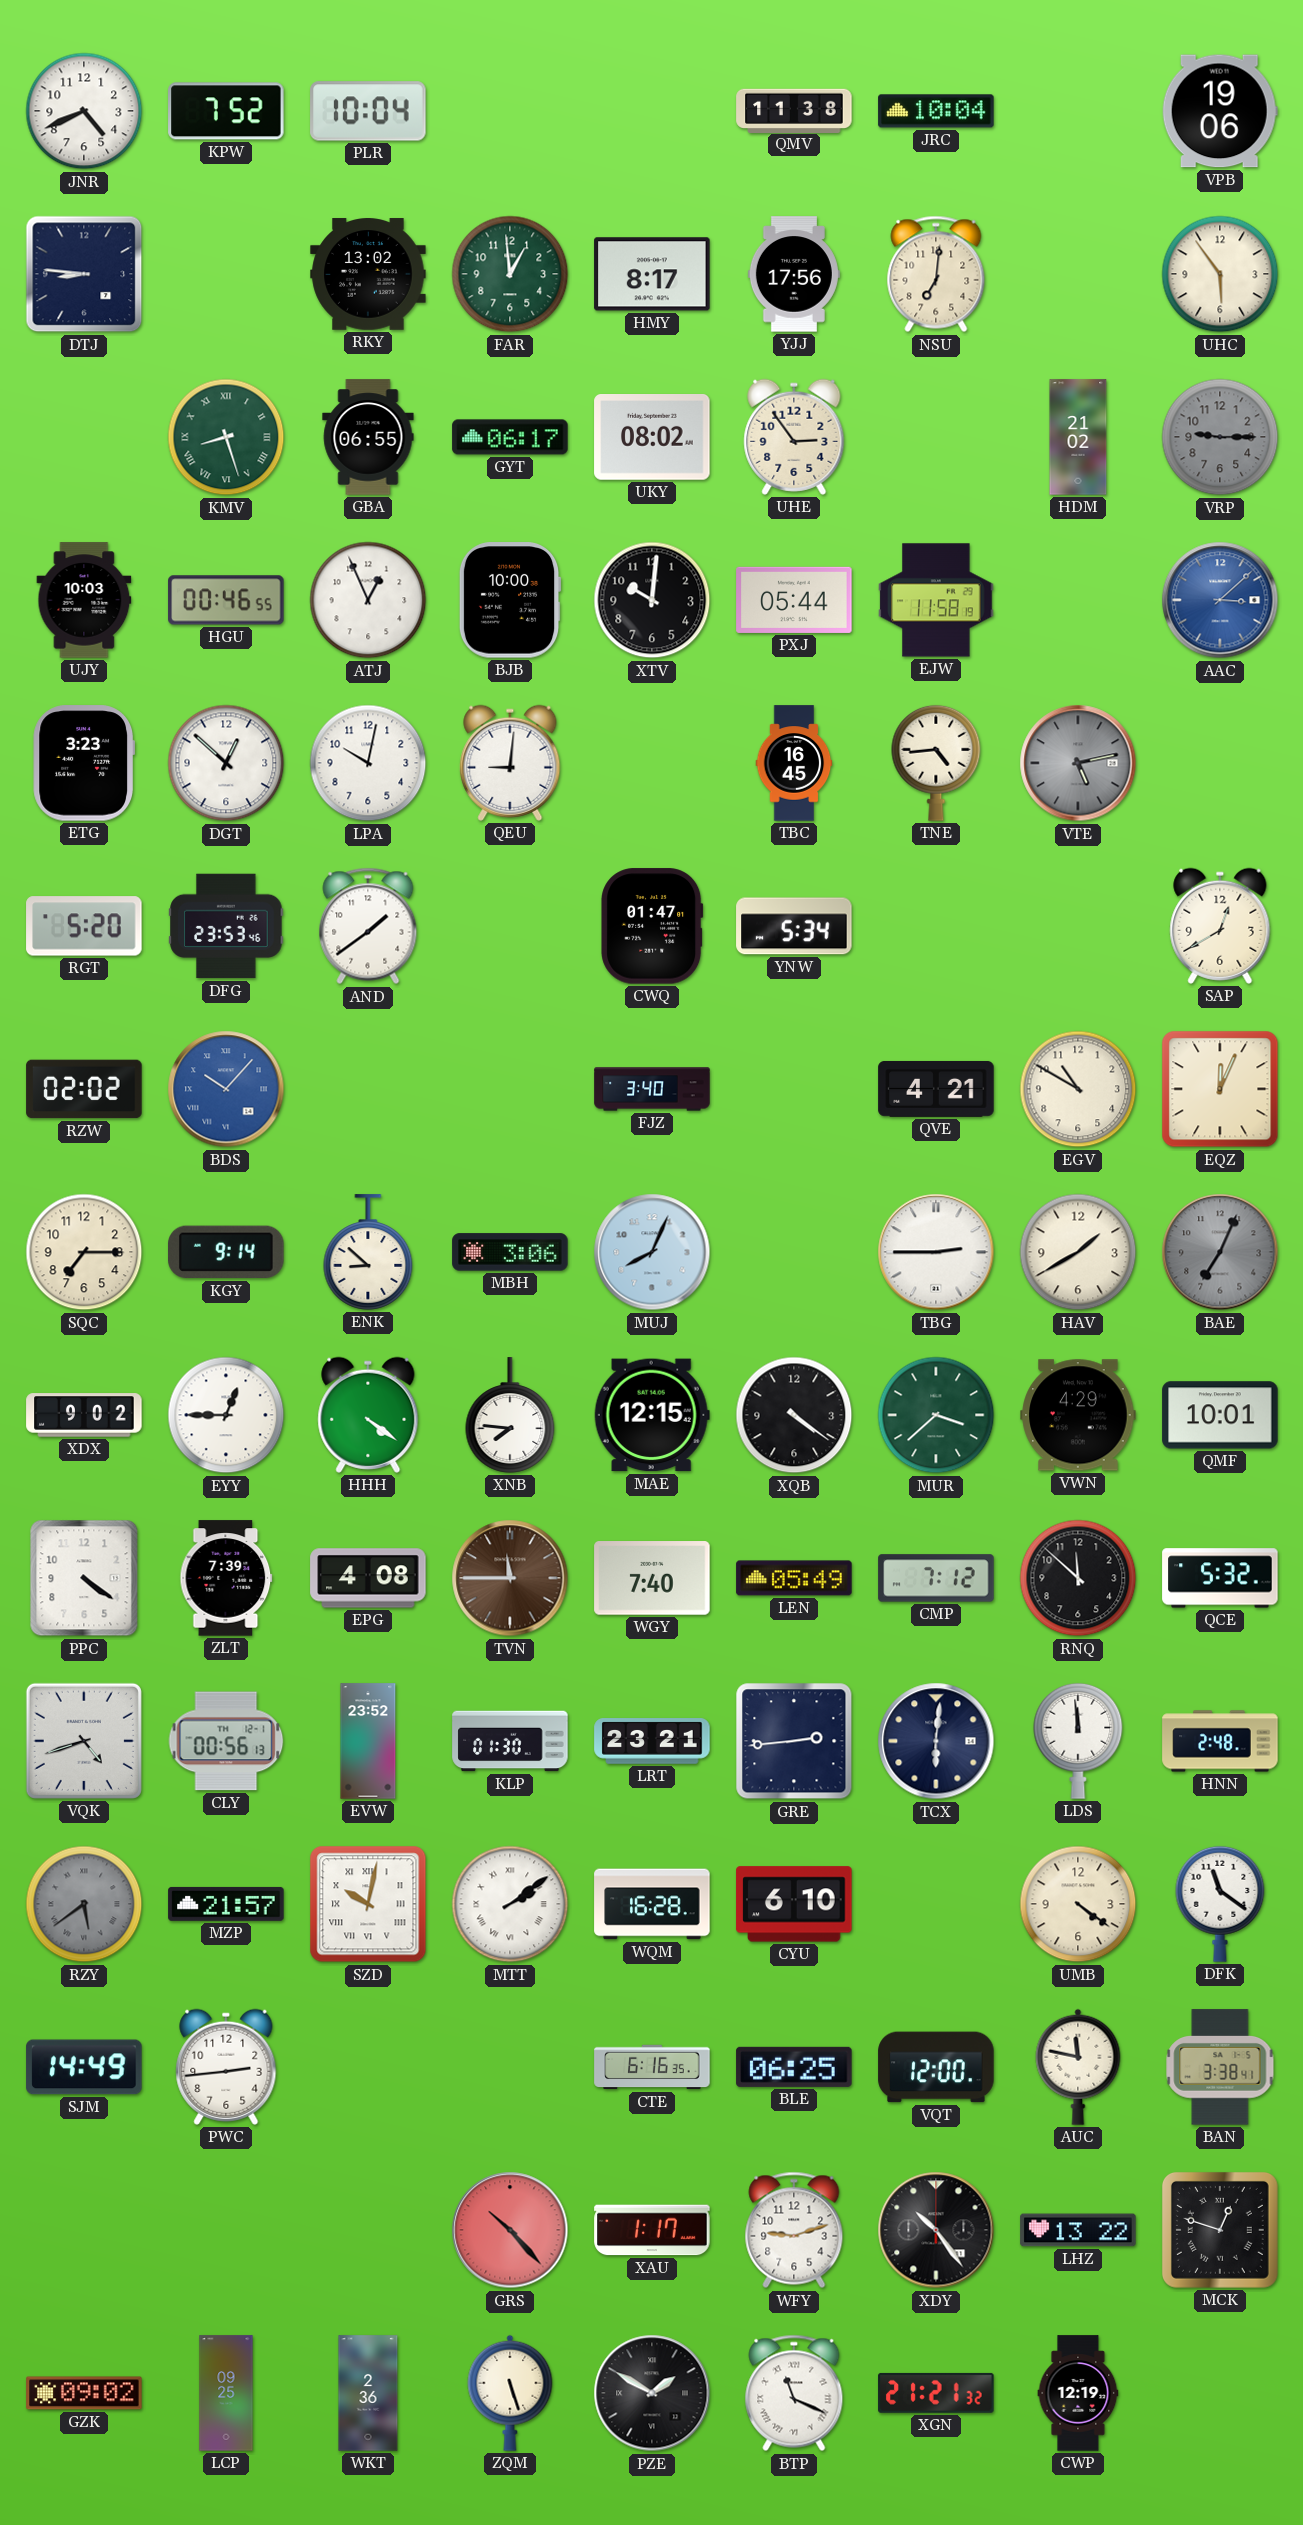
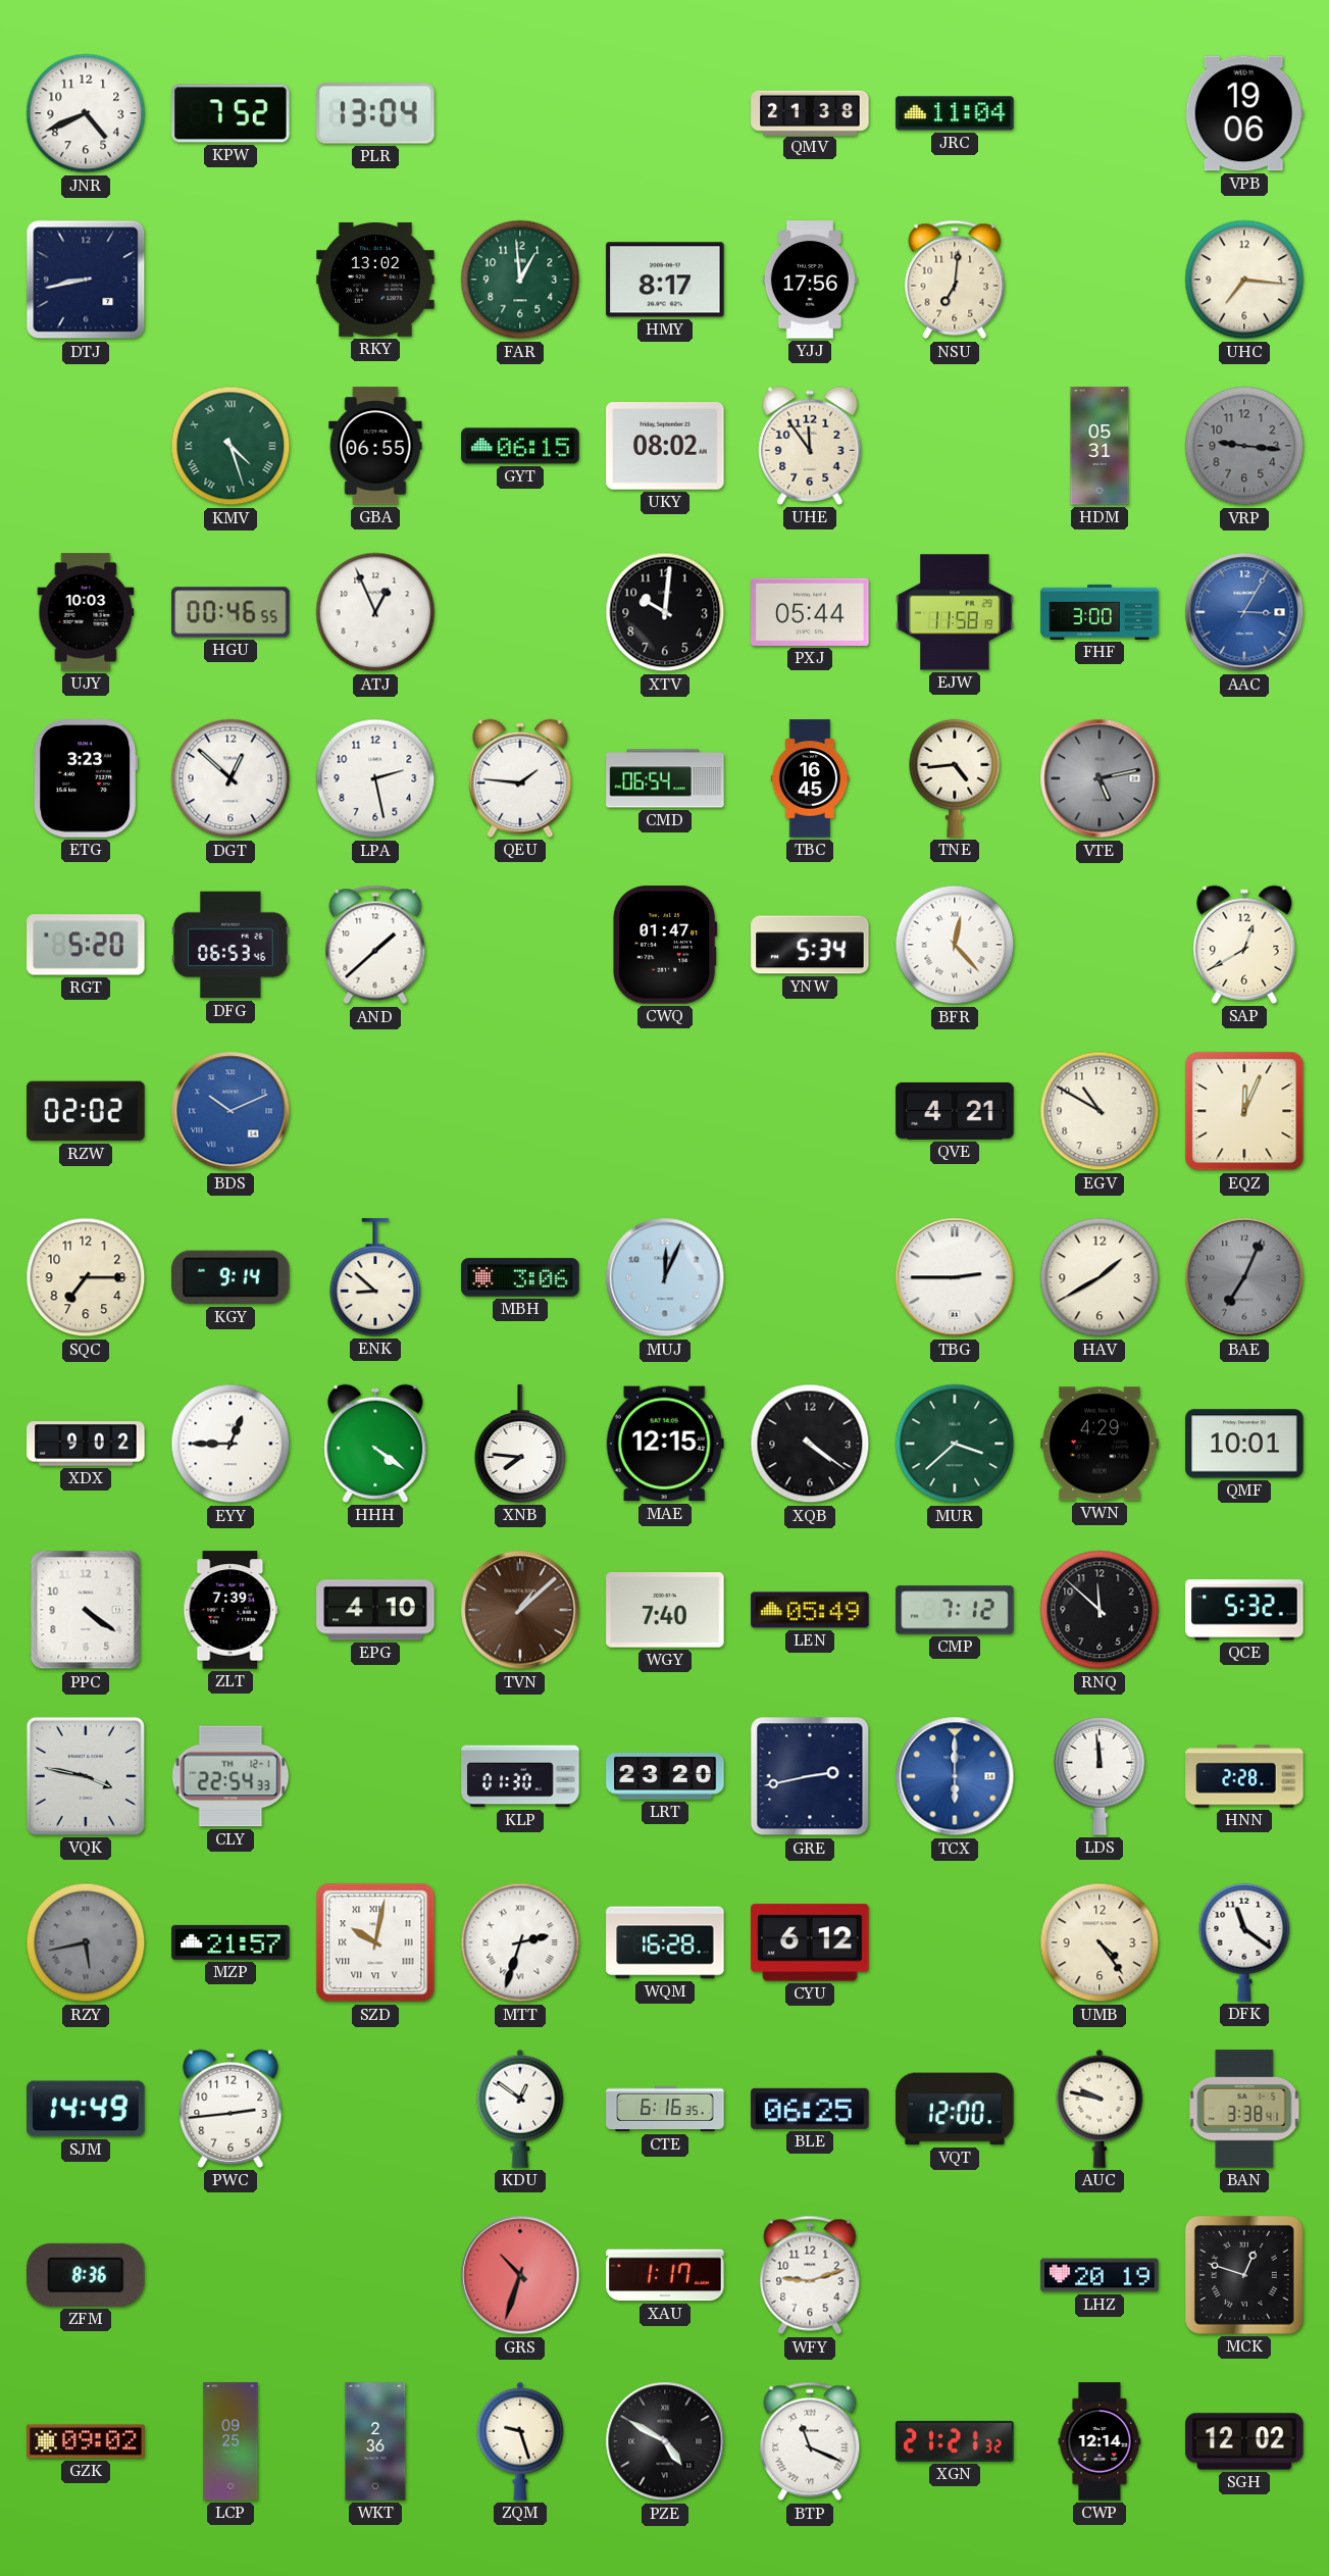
PLR: 10:04 -> 13:04 (375, 113)
QMV: 11:38 -> 21:38 (810, 112)
JRC: 10:04 -> 11:04 (955, 113)
DTJ: 8:46 -> 8:43 (86, 280)
UHC: 5:54 -> 7:16 (1244, 280)
KMV: 8:27 -> 4:27 (231, 446)
GYT: 06:17 -> 06:15 (520, 446)
UHE: 2:54 -> 11:54 (810, 446)
HDM: 21:02 -> 05:31 (1100, 446)
VRP: 9:15 -> 9:16 (1244, 446)
BJB: 10:00 -> none (510, 600)
FHF: none -> 3:00 (1100, 612)
AAC: 3:08 -> 3:05 (1244, 612)
LPA: 10:02 -> 2:28 (375, 778)
QEU: 9:01 -> 1:46 (520, 778)
CMD: none -> 06:54 (665, 778)
DFG: 23:53 -> 06:53 (231, 945)
AND: 1:39 -> 1:38 (375, 945)
BFR: none -> 12:23 (955, 945)
BDS: 10:07 -> 10:11 (231, 1111)
FJZ: 3:40 -> none (652, 1089)
MUJ: 8:04 -> 12:04 (665, 1277)
EPG: 4:08 -> 4:10 (375, 1610)
TVN: 11:45 -> 1:08 (520, 1610)
VQK: 4:42 -> 3:47 (86, 1776)
CLY: 00:56 -> 22:54 (231, 1776)
EVW: 23:52 -> none (368, 1741)
LRT: 23:21 -> 23:20 (665, 1776)
GRE: 2:44 -> 2:43 (810, 1776)
TCX: 6:01 -> 6:00 (955, 1776)
TCX dial: navy -> blue (955, 1776)
HNN: 2:48 -> 2:28 (1244, 1776)
RZY: 5:39 -> 5:43 (86, 1942)
MTT: 2:09 -> 2:33 (520, 1942)
CYU: 6:10 -> 6:12 (810, 1942)
UMB: 4:21 -> 4:24 (1100, 1942)
KDU: none -> 12:51 (520, 2109)
AUC: 11:47 -> 9:47 (1100, 2109)
ZFM: none -> 8:36 (86, 2275)
GRS: 10:23 -> 10:33 (520, 2275)
XDY: 10:24 -> none (936, 2230)
LHZ: 13:22 -> 20:19 (1100, 2275)
ZQM: 5:27 -> 9:27 (520, 2441)
PZE: 1:50 -> 4:50 (665, 2441)
CWP: 12:19 -> 12:14 (1100, 2441)
SGH: none -> 12:02 (1244, 2441)
